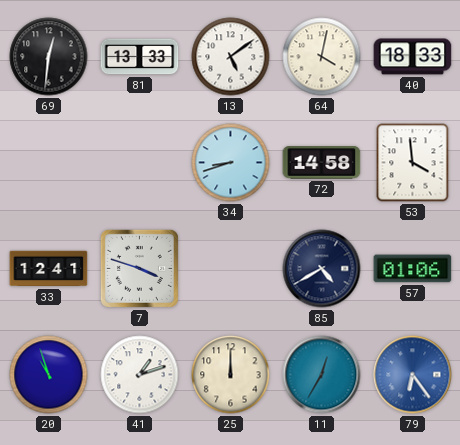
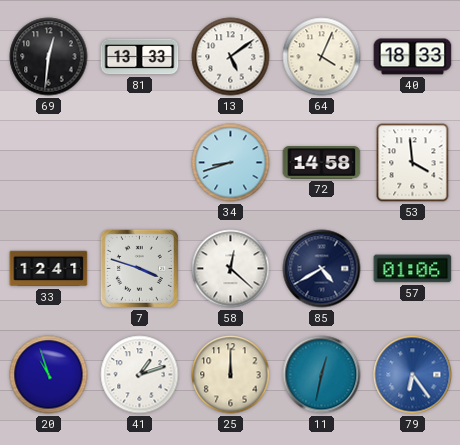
64: 4:02 -> 4:04 (322, 57)
58: none -> 12:22 (231, 269)
11: 12:35 -> 12:32 (322, 375)
